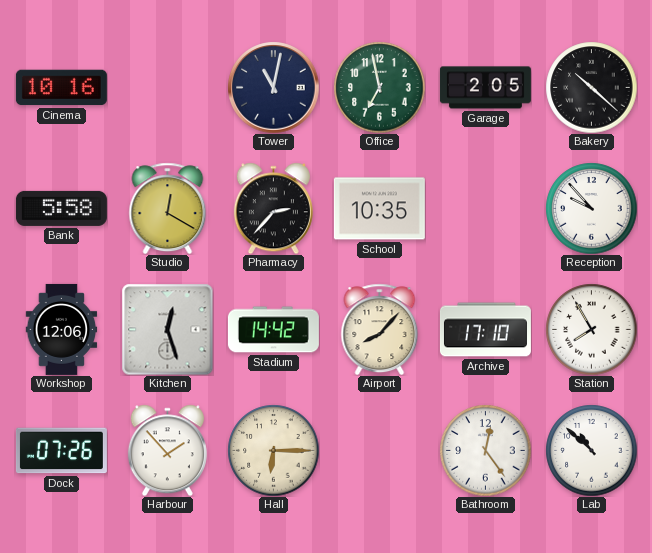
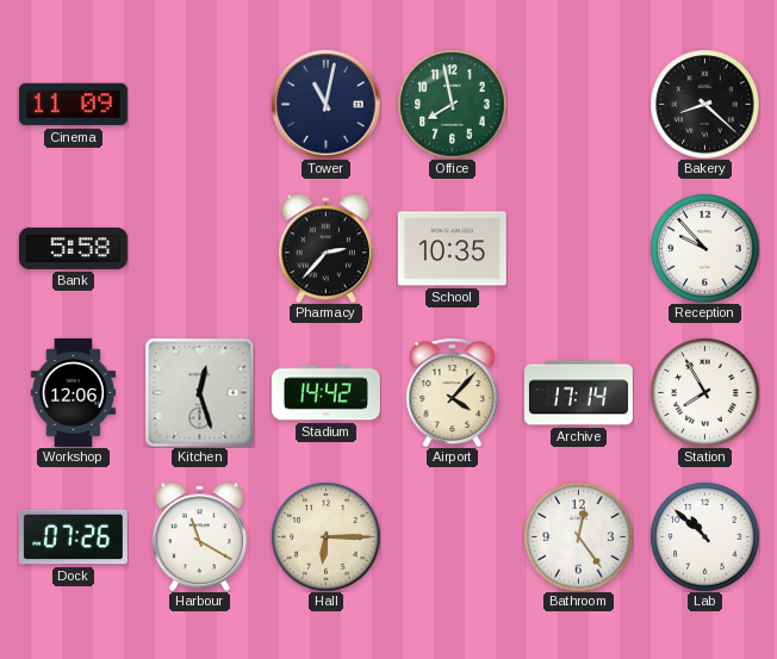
Cinema: 10:16 -> 11:09 (73, 105)
Office: 6:58 -> 7:58 (452, 104)
Garage: 2:05 -> none (485, 88)
Bakery: 10:22 -> 8:22 (704, 104)
Studio: 12:20 -> none (168, 208)
Airport: 8:07 -> 4:07 (453, 392)
Archive: 17:10 -> 17:14 (578, 393)
Harbour: 1:53 -> 11:20 (199, 536)
